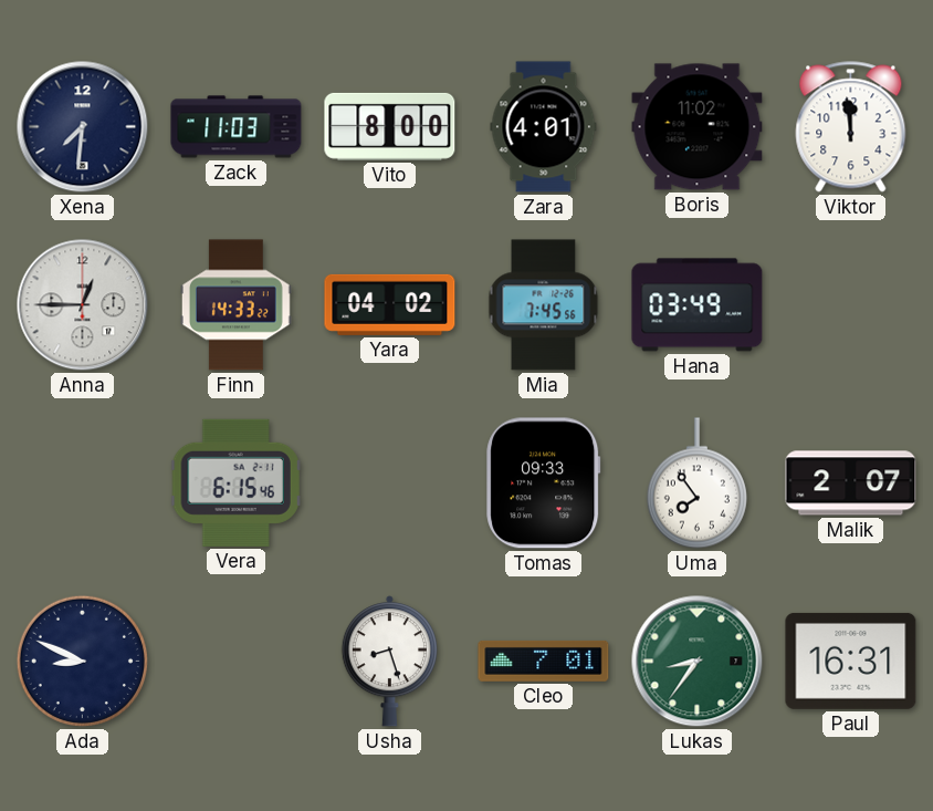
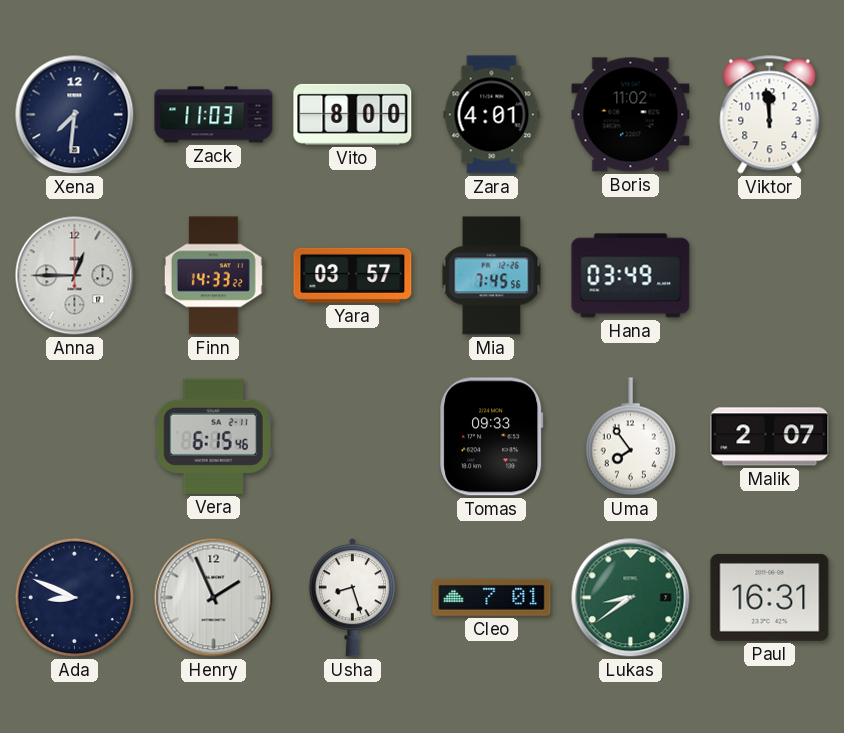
Yara: 04:02 -> 03:57 (353, 275)
Henry: none -> 1:56 (214, 598)
Lukas: 8:36 -> 8:39 (631, 598)
